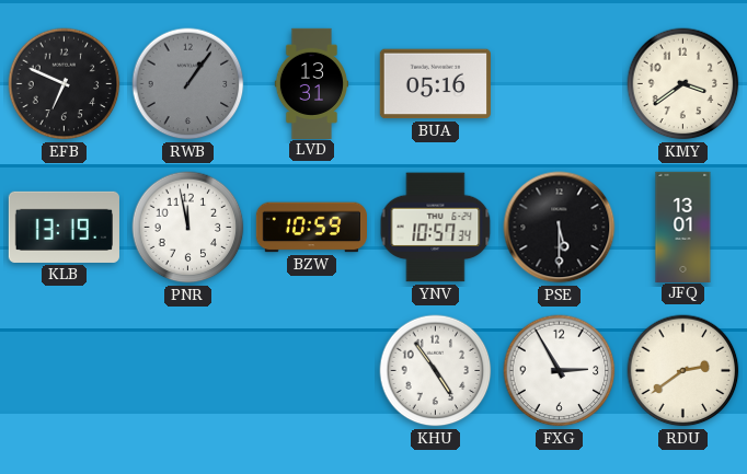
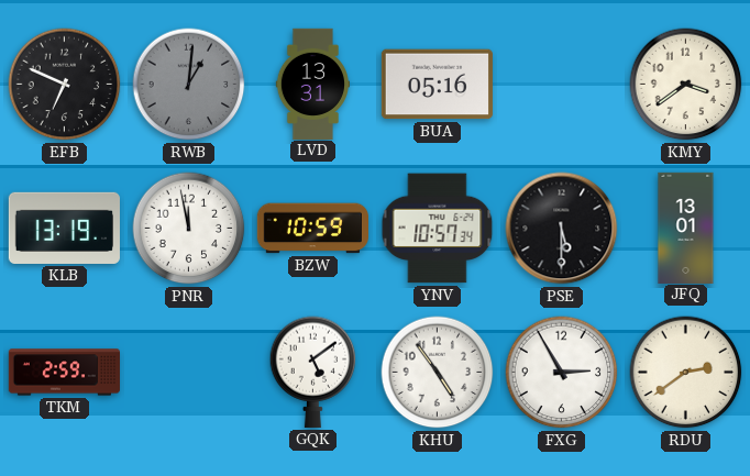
RWB: 1:06 -> 1:01 (189, 85)
TKM: none -> 2:59 (64, 373)
GQK: none -> 5:09 (313, 372)
